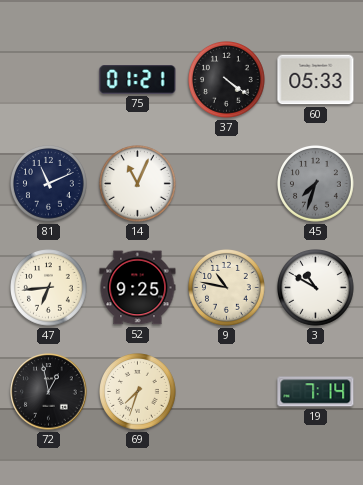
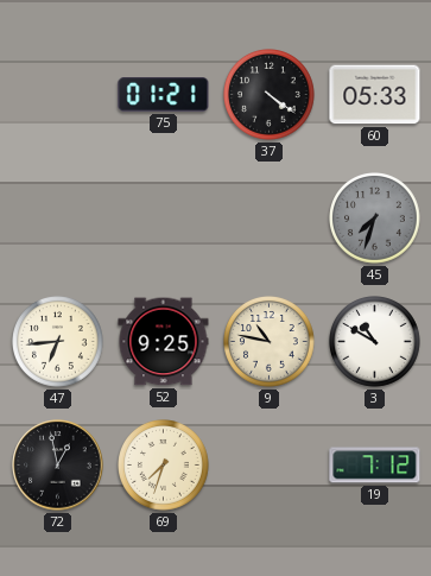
81: 11:11 -> none (49, 184)
14: 11:04 -> none (138, 184)
19: 7:14 -> 7:12 (375, 466)
